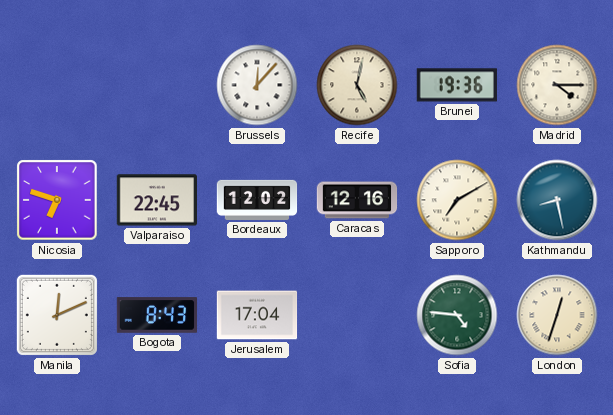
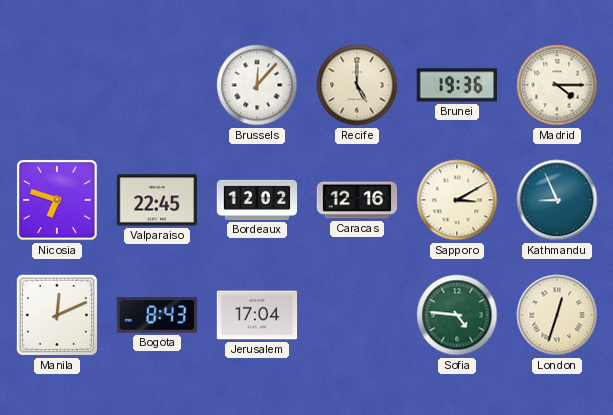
Recife: 5:02 -> 5:00 (357, 85)
Sapporo: 7:10 -> 3:10 (457, 200)
Kathmandu: 8:28 -> 8:56 (557, 200)
